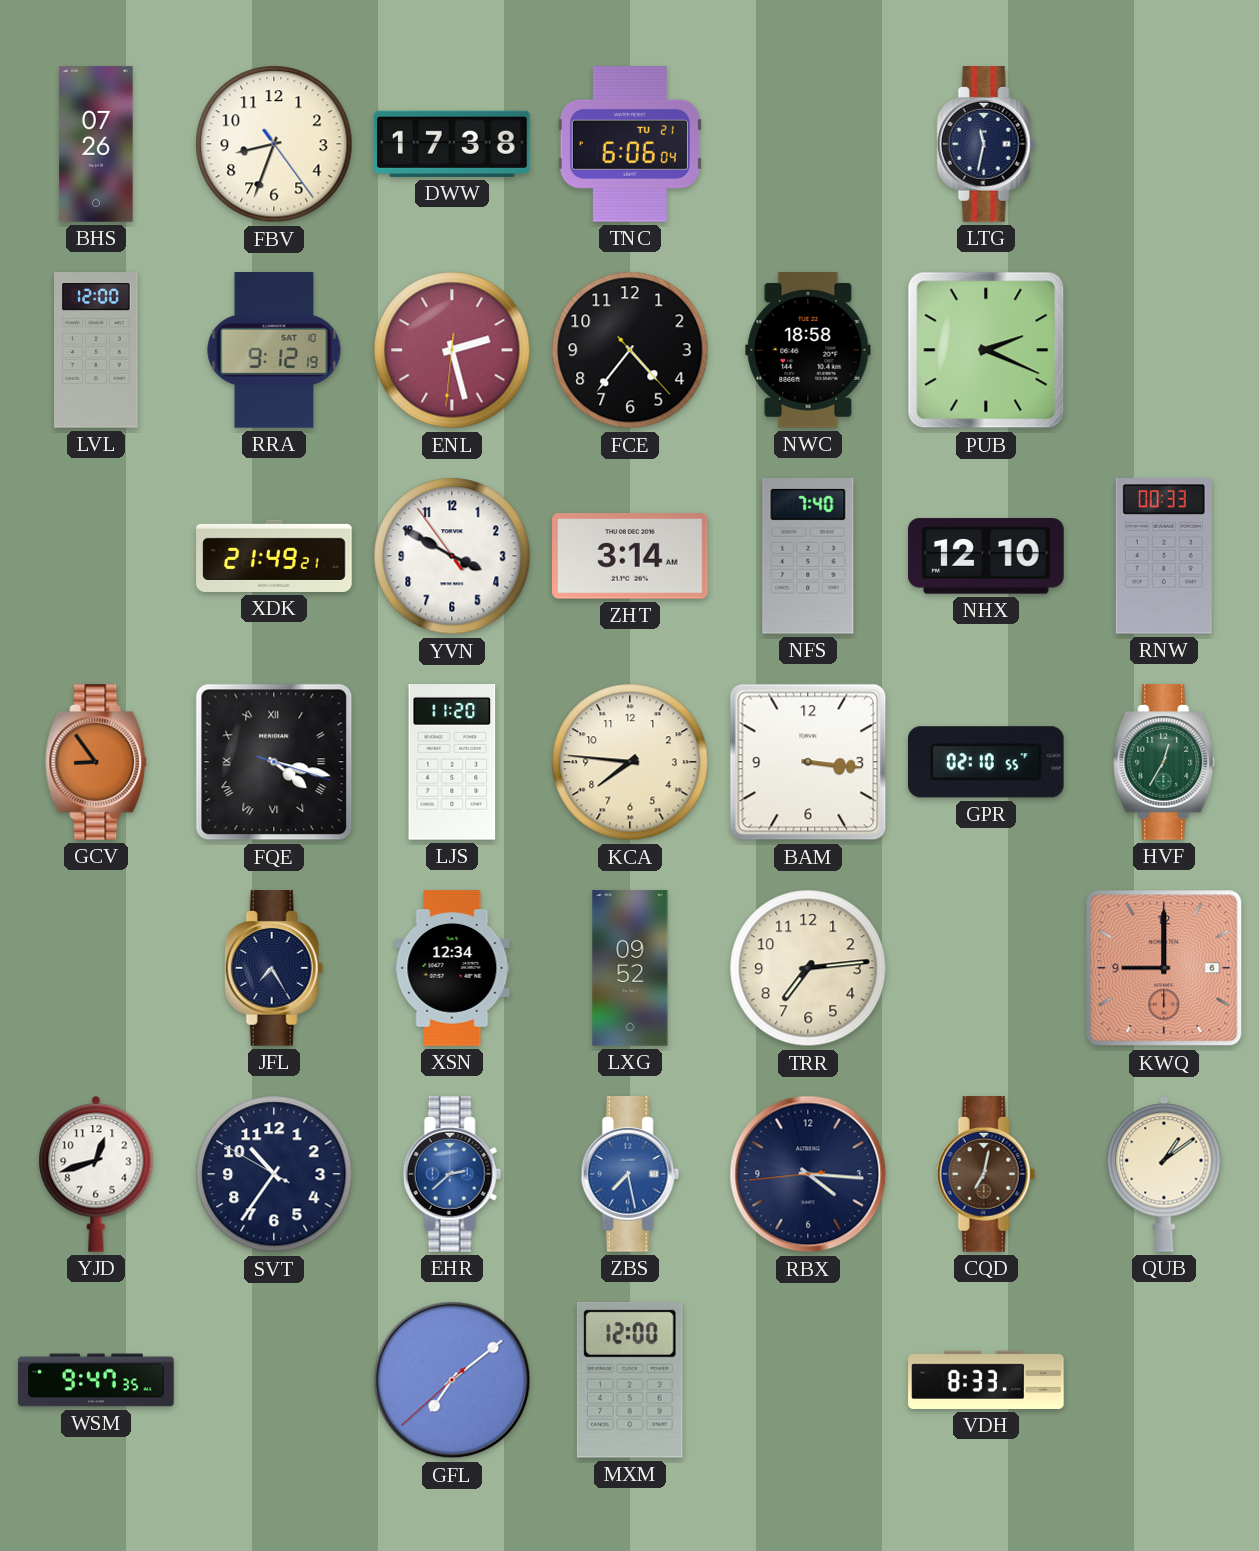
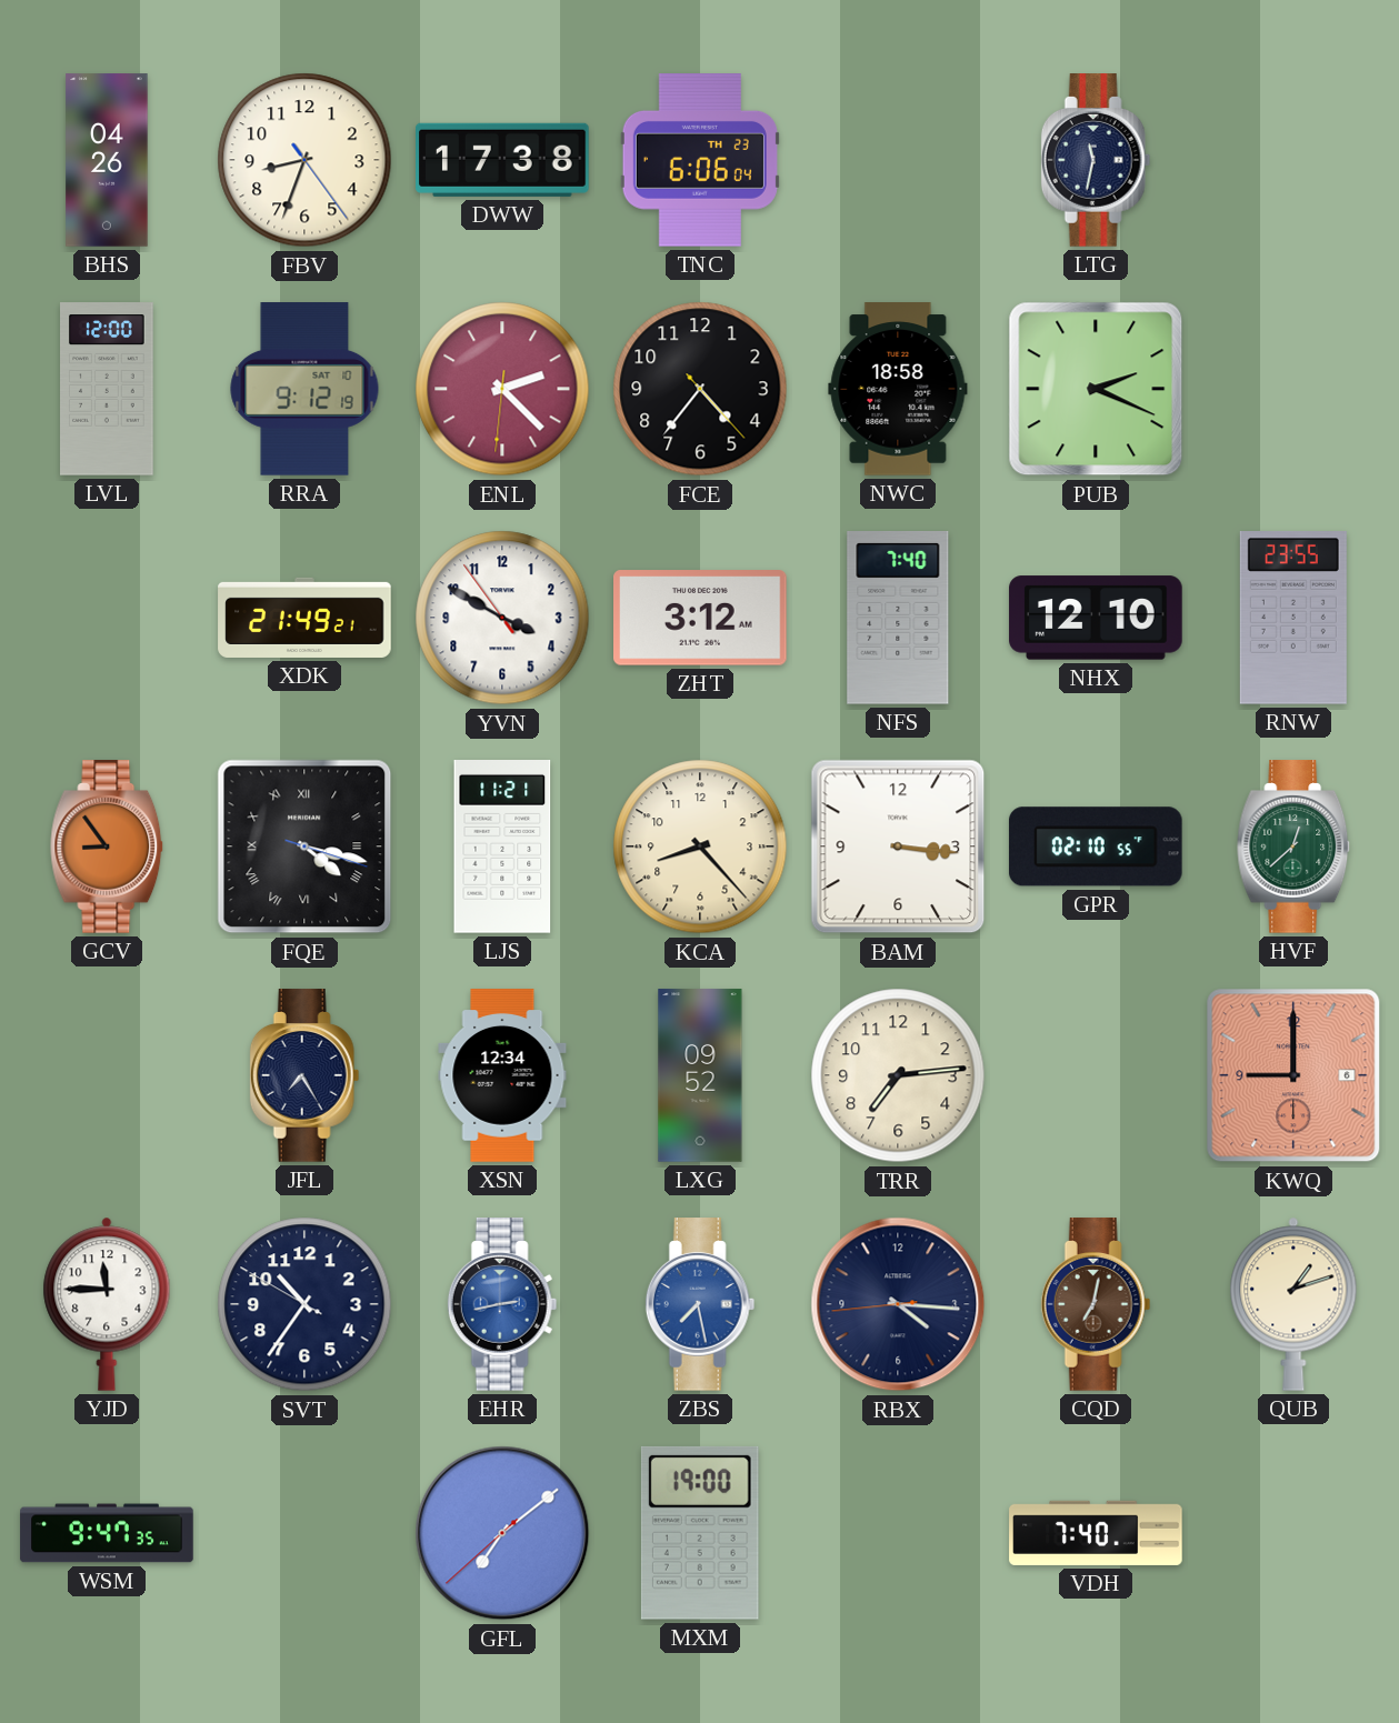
BHS: 07:26 -> 04:26 (107, 160)
TNC date: TU 21 -> TH 23 (700, 161)
ENL: 2:27 -> 2:22 (502, 389)
ZHT: 3:14 -> 3:12 (701, 618)
RNW: 00:33 -> 23:55 (1293, 619)
LJS: 11:20 -> 11:21 (502, 848)
KCA: 7:46 -> 8:23 (700, 847)
HVF: 12:35 -> 12:38 (1295, 847)
YJD: 12:42 -> 11:45 (107, 1304)
EHR: 2:38 -> 2:43 (502, 1304)
QUB: 1:09 -> 1:12 (1293, 1304)
MXM: 12:00 -> 19:00 (700, 1533)
VDH: 8:33 -> 7:40 (1096, 1533)
